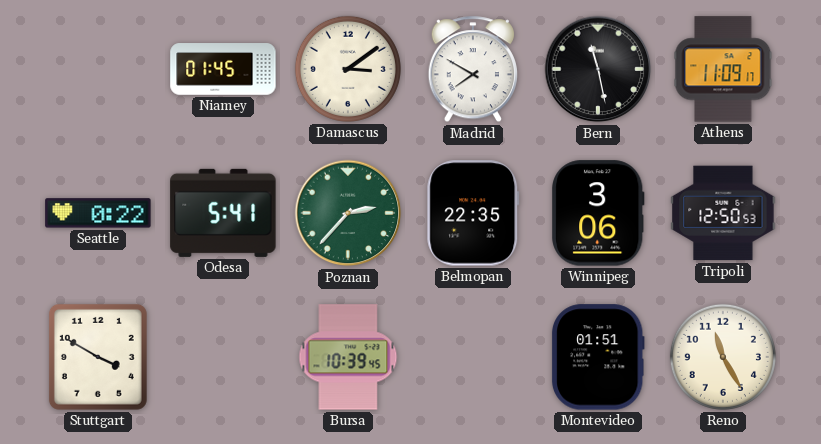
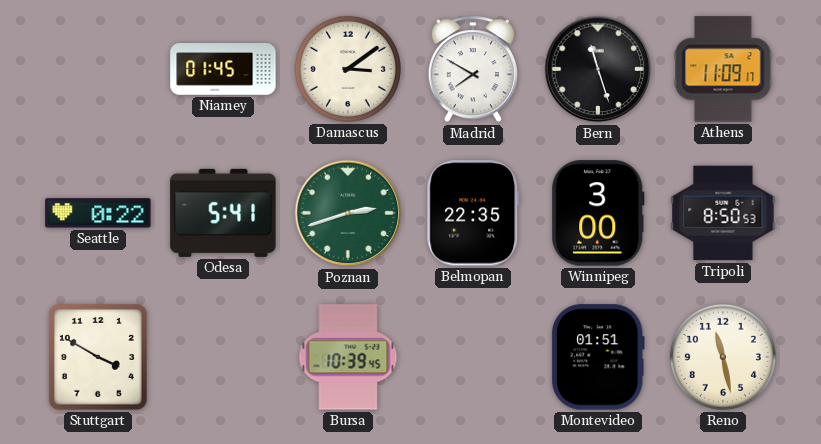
Bern: 11:28 -> 11:27 (598, 69)
Poznan: 2:37 -> 2:42 (348, 213)
Winnipeg: 3:06 -> 3:00 (598, 213)
Tripoli: 12:50 -> 8:50 (723, 213)
Reno: 11:25 -> 11:28 (723, 357)
